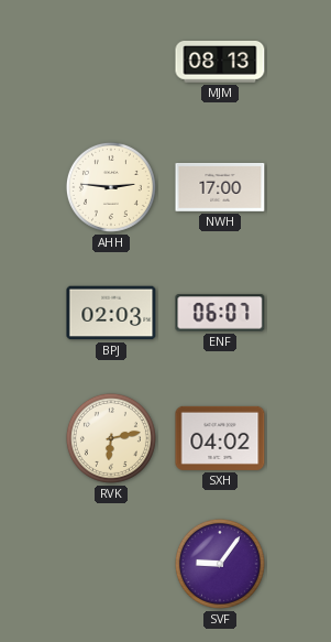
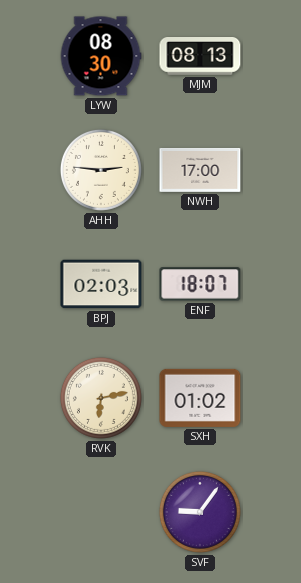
LYW: none -> 08:30 (101, 56)
ENF: 06:07 -> 18:07 (200, 284)
SXH: 04:02 -> 01:02 (200, 398)
